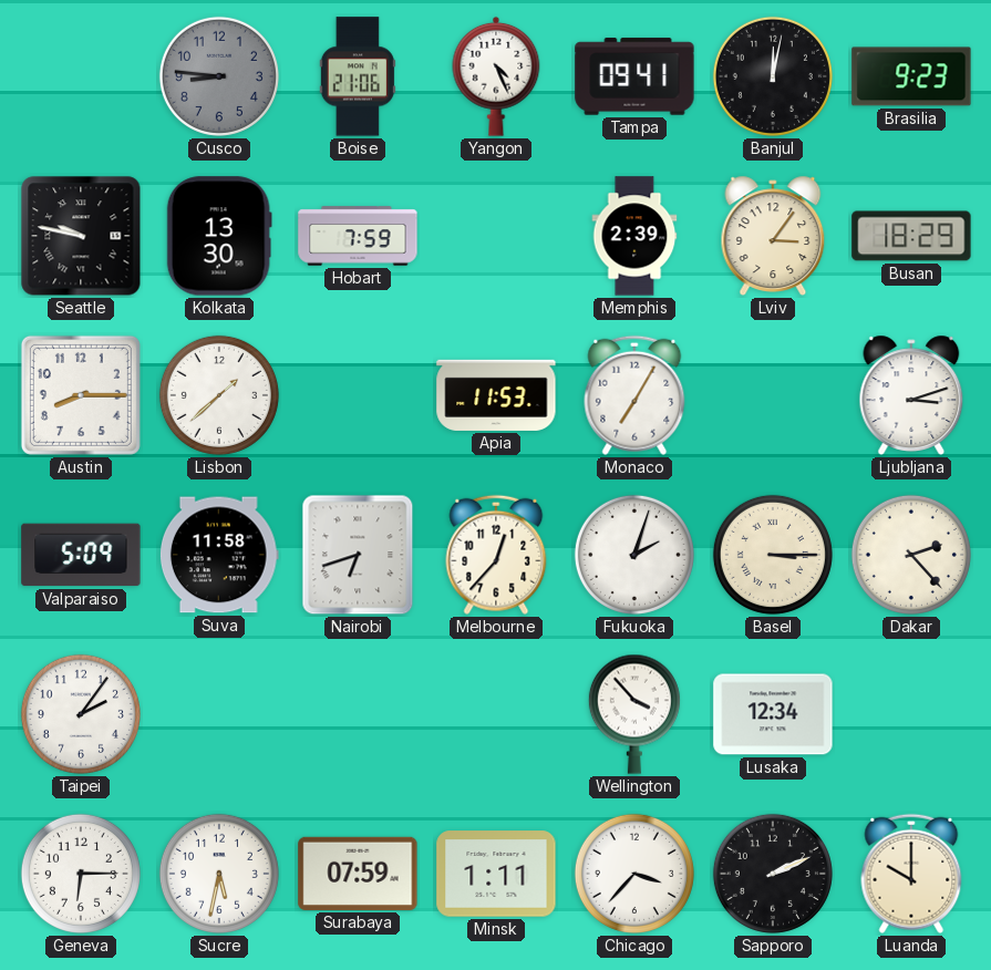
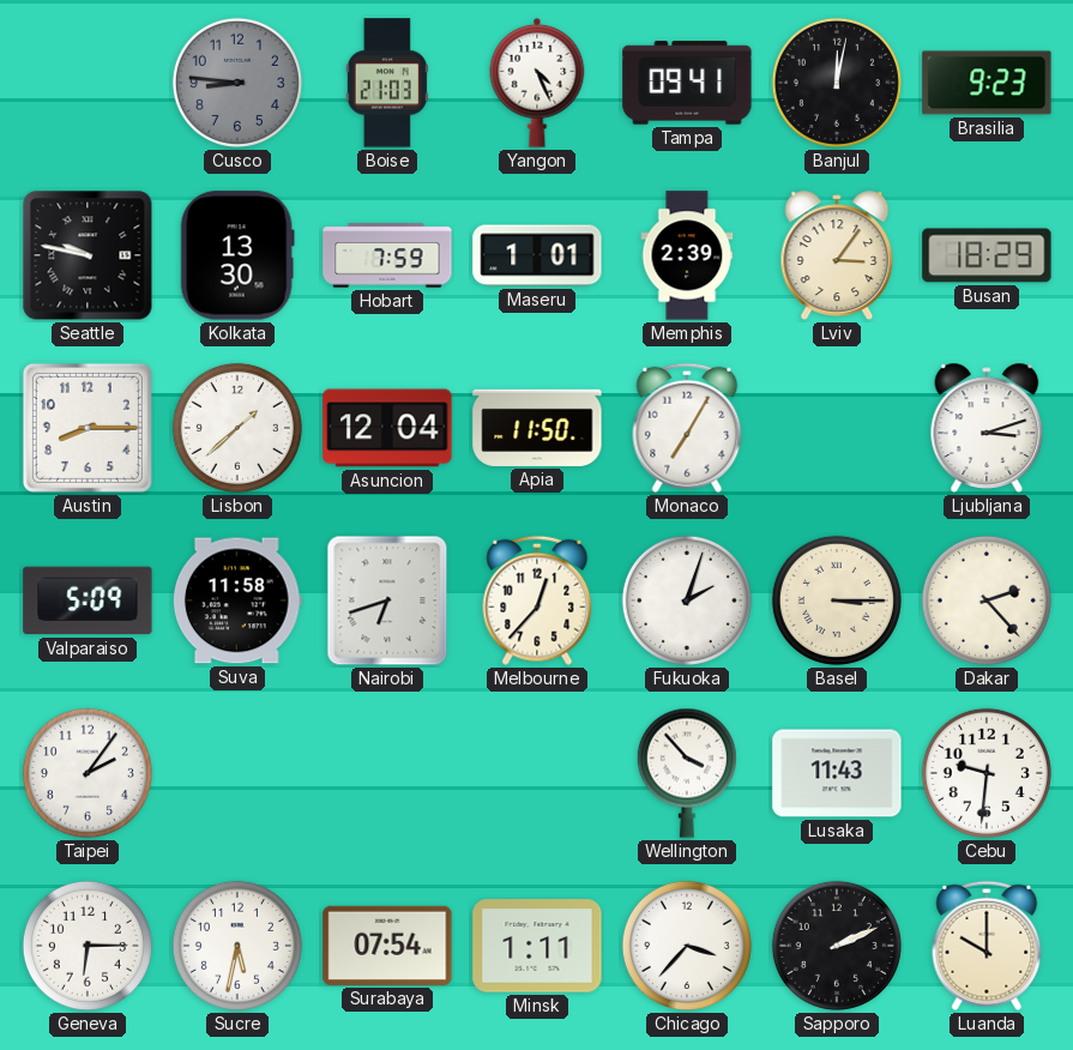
Boise: 21:06 -> 21:03 (387, 83)
Maseru: none -> 1:01 (537, 255)
Asuncion: none -> 12:04 (387, 428)
Apia: 11:53 -> 11:50 (537, 428)
Lusaka: 12:34 -> 11:43 (837, 773)
Cebu: none -> 9:31 (987, 773)
Surabaya: 07:59 -> 07:54 (387, 946)
